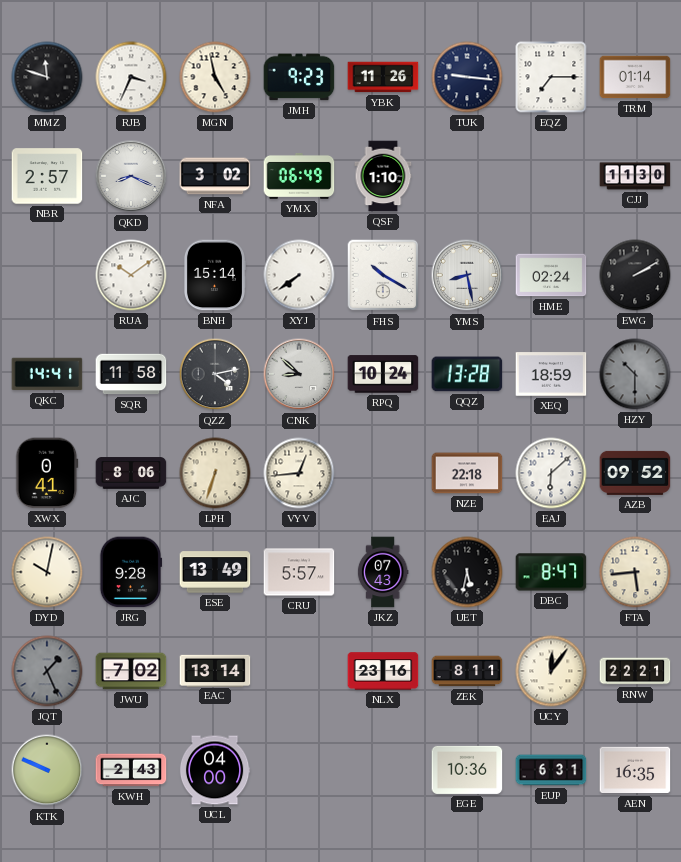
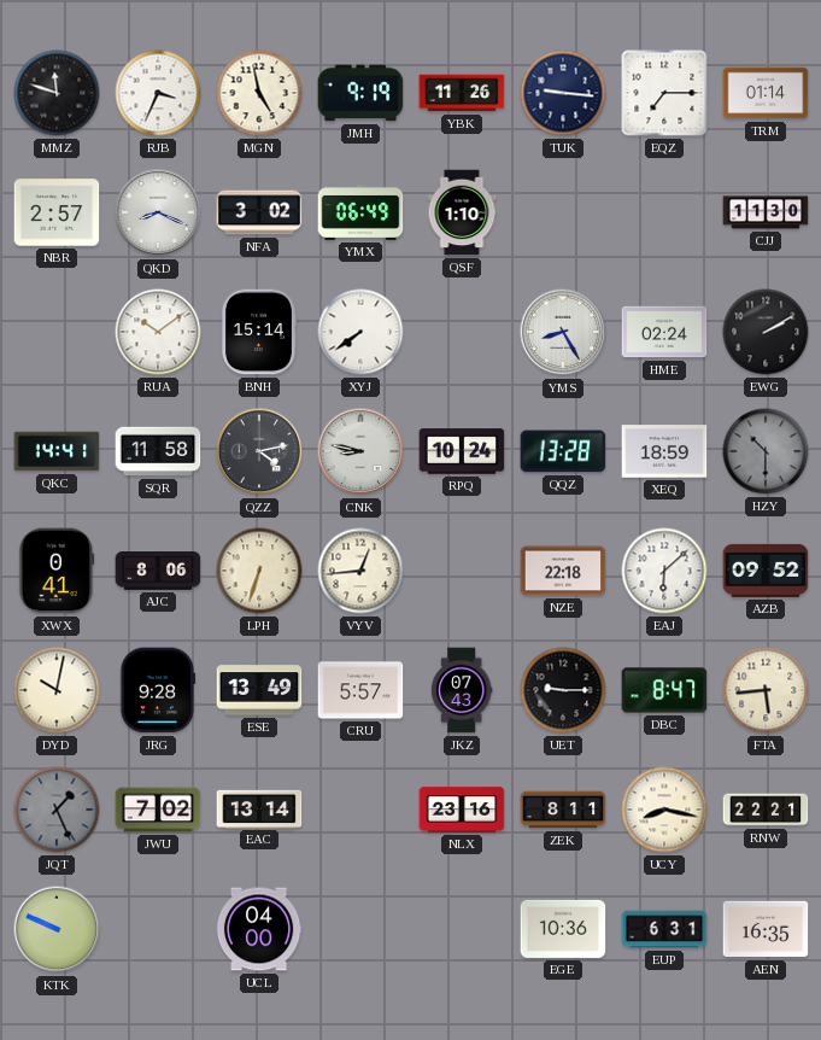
JMH: 9:23 -> 9:19 (360, 93)
FHS: 10:20 -> none (383, 275)
YMS: 8:28 -> 8:25 (563, 332)
CNK: 8:52 -> 8:47 (360, 451)
UET: 5:32 -> 9:15 (563, 690)
UCY: 12:06 -> 8:17 (664, 810)
KWH: 2:43 -> none (131, 770)
